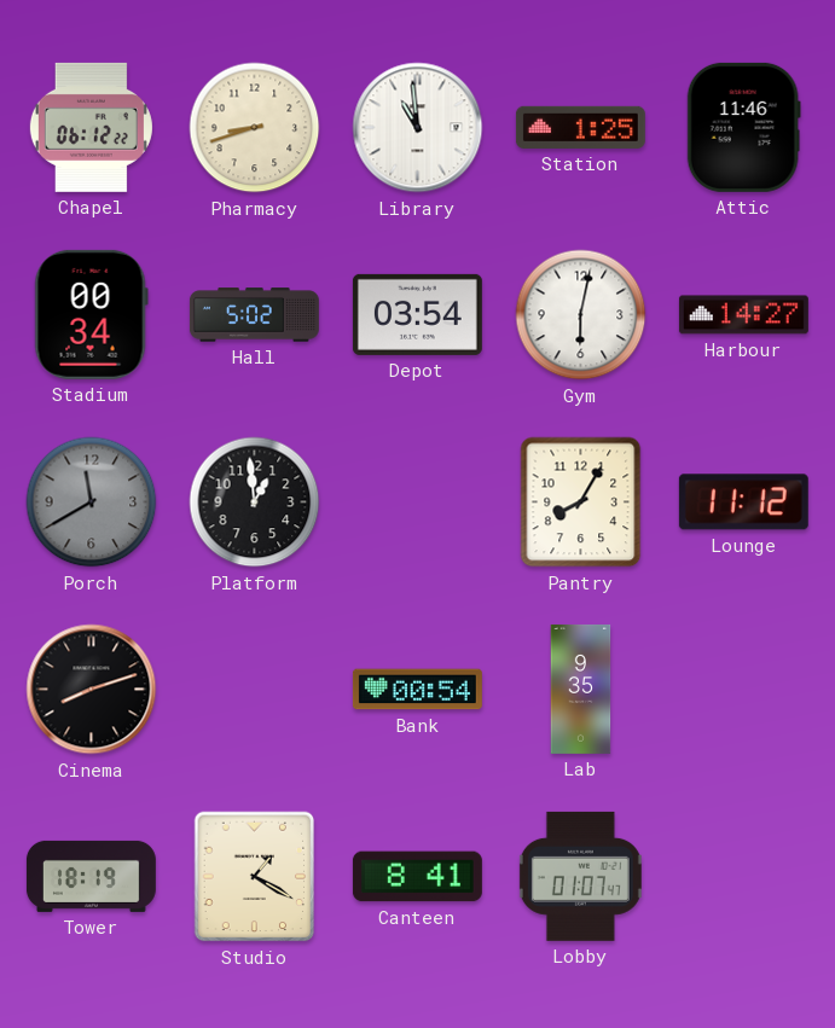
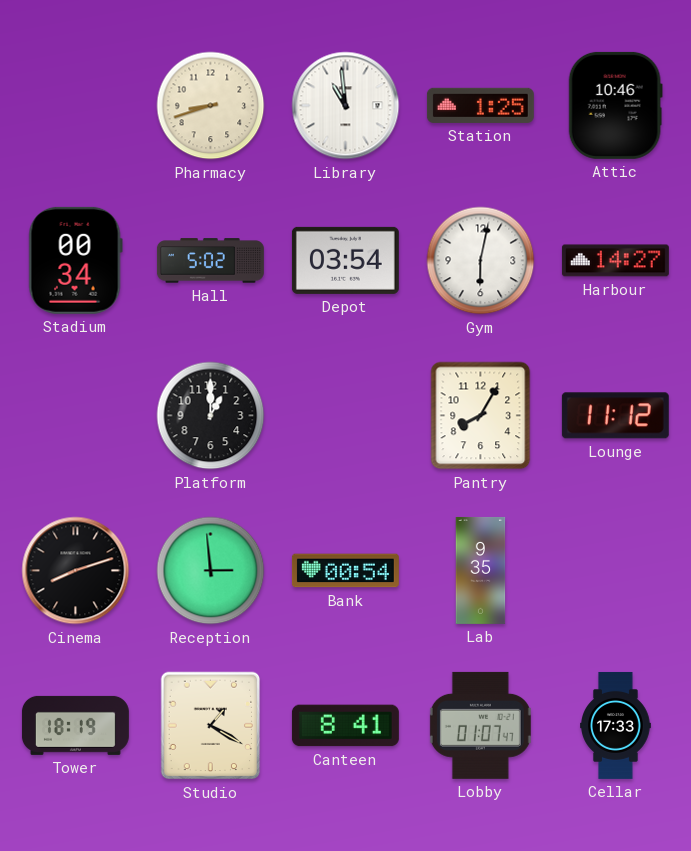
Chapel: 06:12 -> none (91, 127)
Attic: 11:46 -> 10:46 (615, 105)
Porch: 11:40 -> none (92, 503)
Platform: 12:59 -> 1:00 (211, 416)
Reception: none -> 2:59 (211, 571)
Cellar: none -> 17:33 (616, 725)
